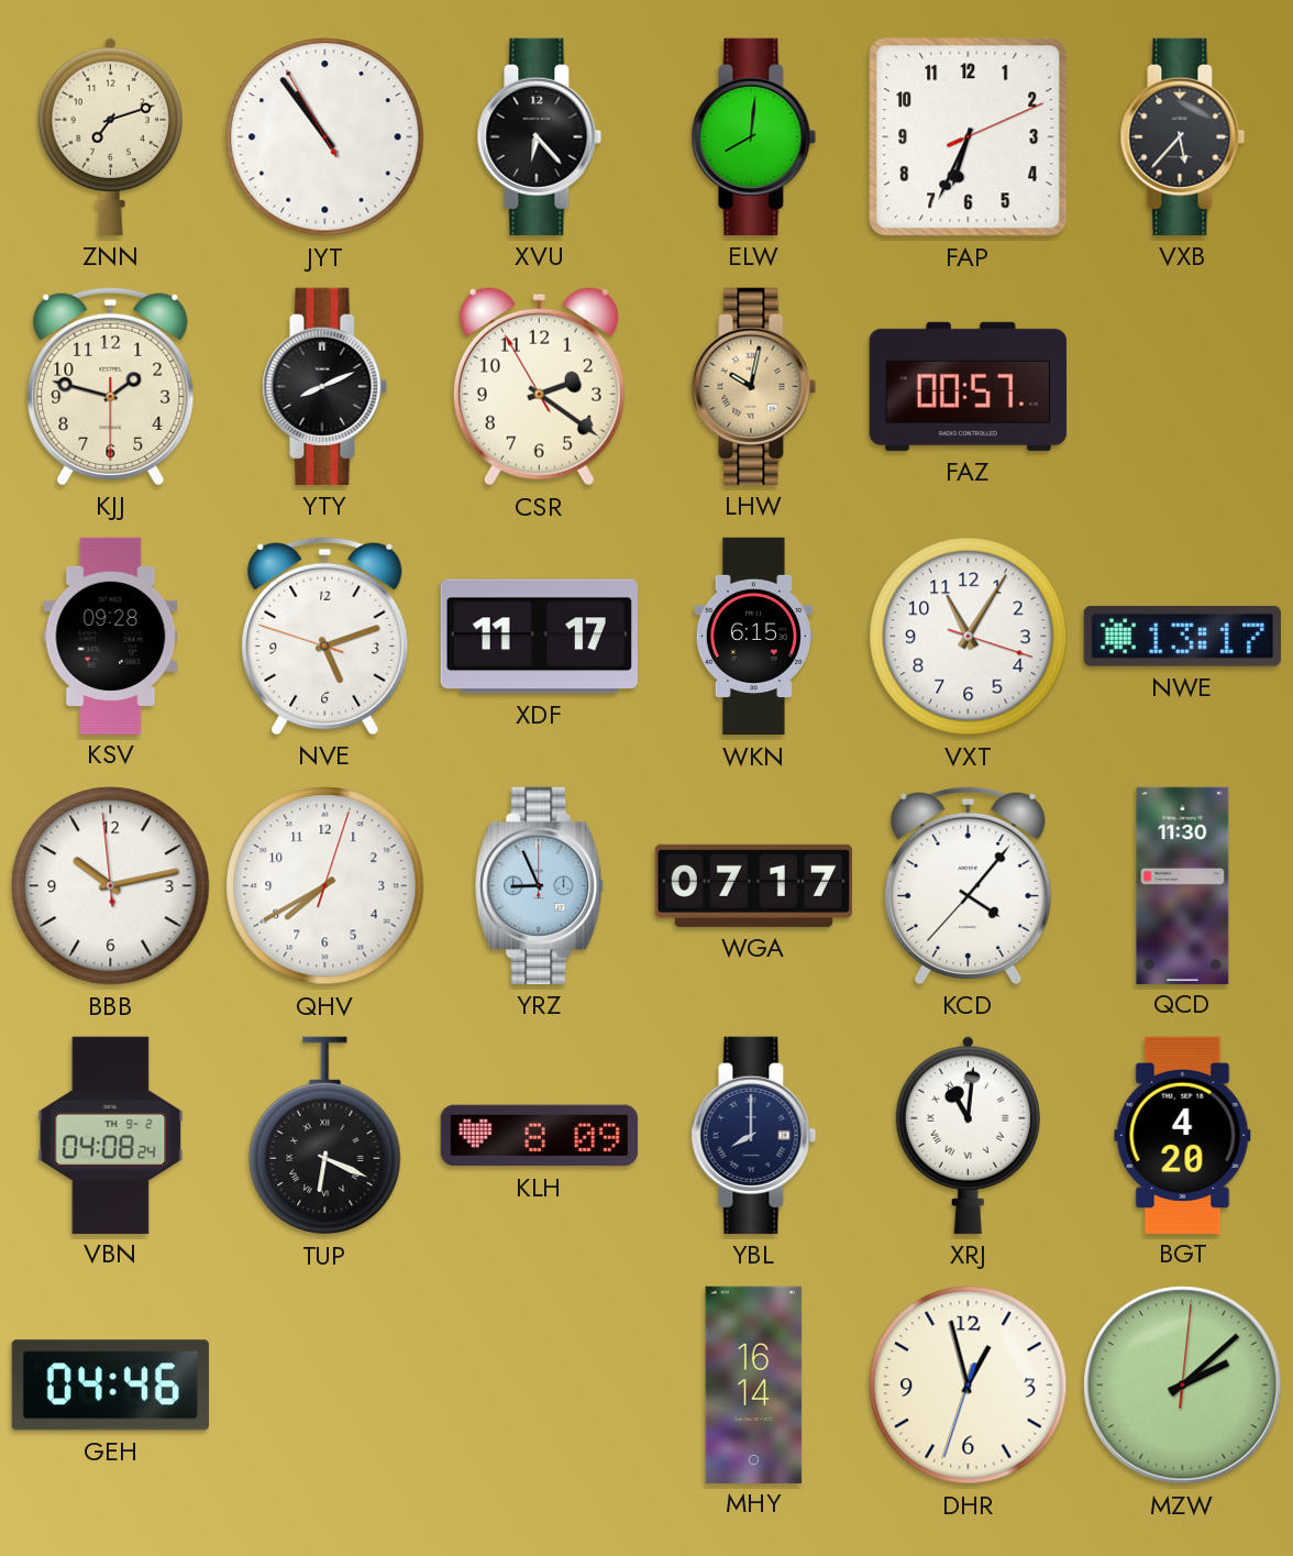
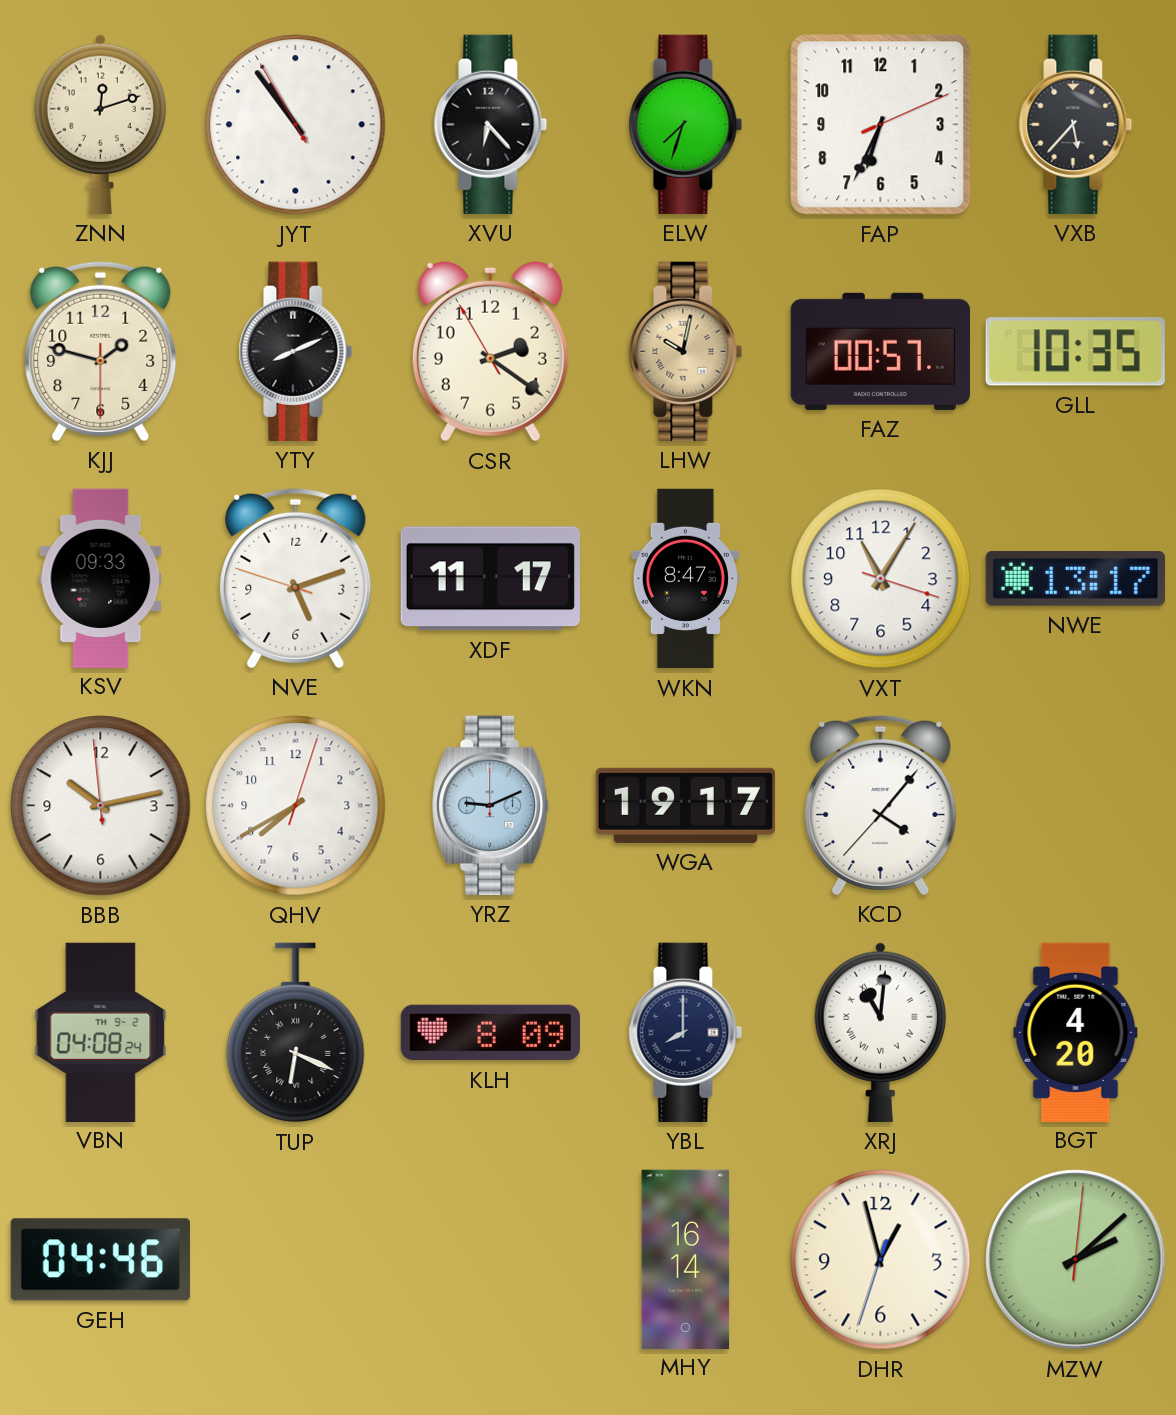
ZNN: 7:12 -> 12:12 (100, 124)
ELW: 8:01 -> 7:33 (686, 124)
GLL: none -> 10:35 (1075, 352)
KSV: 09:28 -> 09:33 (101, 578)
WKN: 6:15 -> 8:47 (685, 579)
YRZ: 8:56 -> 9:11 (491, 805)
WGA: 07:17 -> 19:17 (685, 805)
QCD: 11:30 -> none (1183, 885)
